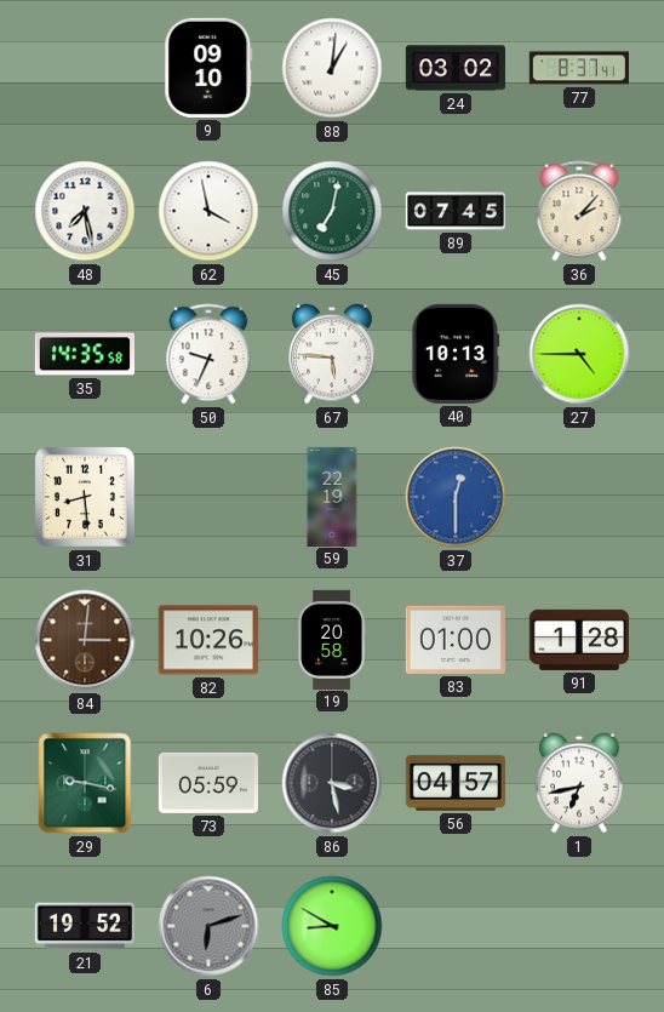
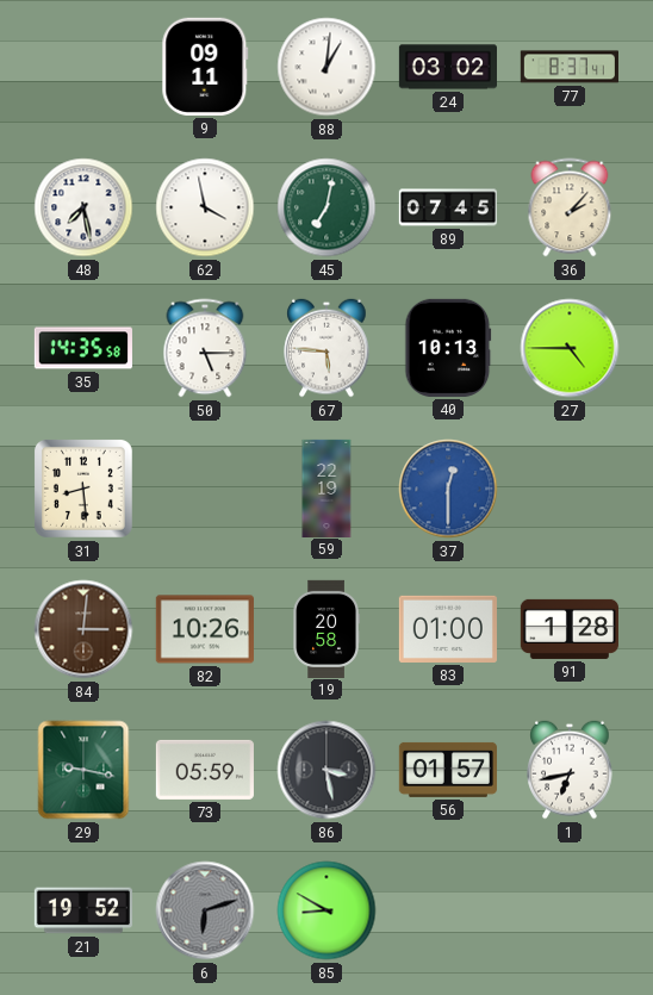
9: 09:10 -> 09:11 (205, 67)
50: 9:34 -> 5:15 (205, 348)
56: 04:57 -> 01:57 (448, 770)
